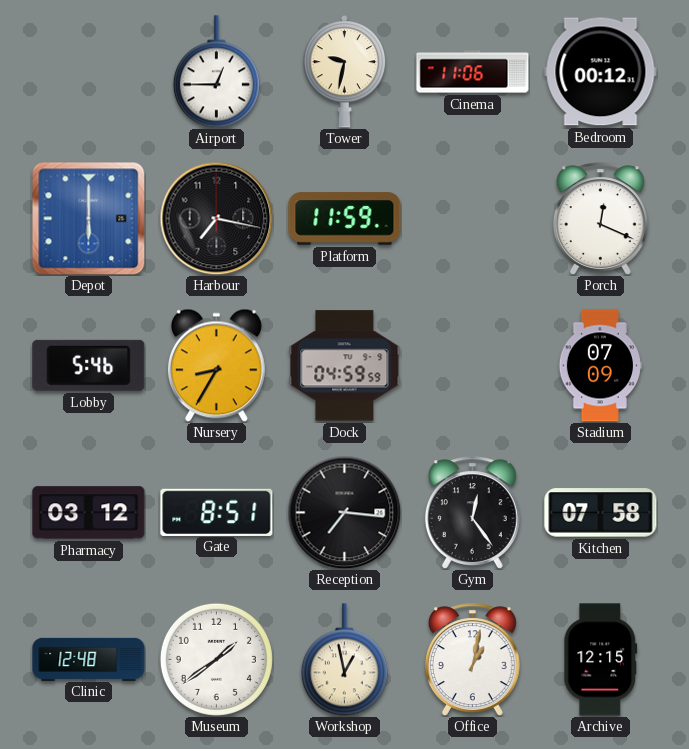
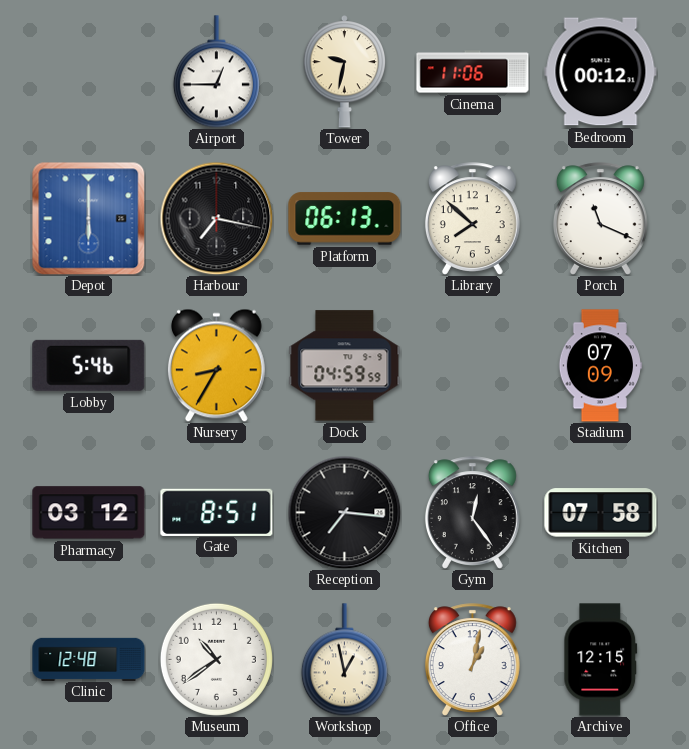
Platform: 11:59 -> 06:13 (345, 219)
Library: none -> 7:52 (472, 219)
Porch: 12:19 -> 11:19 (600, 219)
Museum: 1:39 -> 10:39 (216, 659)
